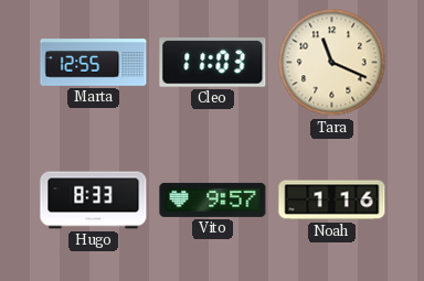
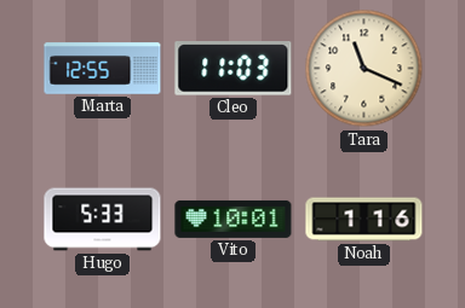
Hugo: 8:33 -> 5:33 (103, 220)
Vito: 9:57 -> 10:01 (234, 219)
